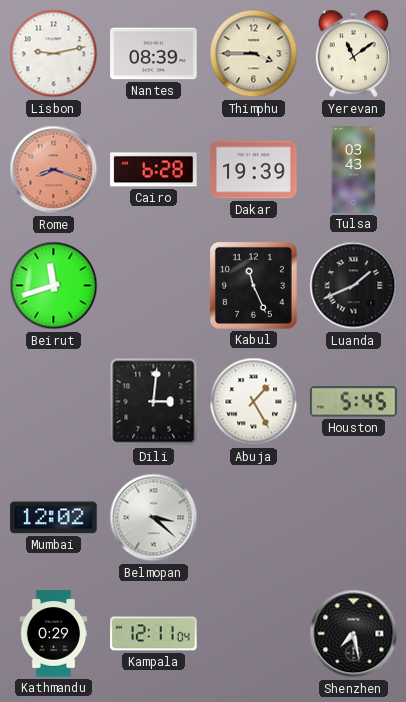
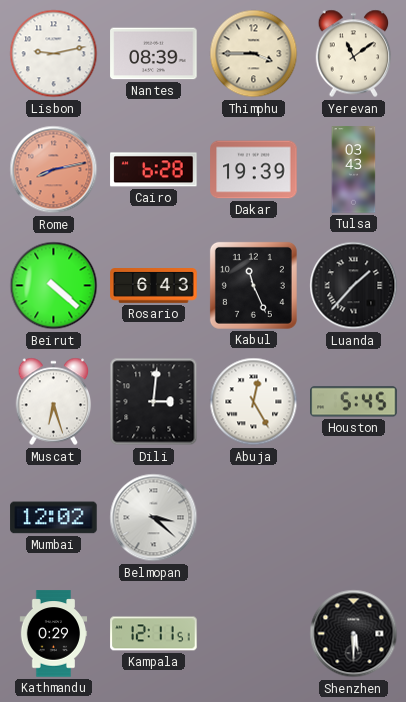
Rome: 8:18 -> 8:13 (54, 170)
Beirut: 11:42 -> 4:22 (54, 286)
Rosario: none -> 6:43 (154, 286)
Luanda: 1:41 -> 1:37 (354, 286)
Muscat: none -> 6:27 (54, 402)
Abuja: 1:25 -> 12:25 (254, 402)
Kampala: 12:11:04 -> 12:11:51 (154, 634)
Shenzhen: 7:28 -> 5:30 (354, 634)
